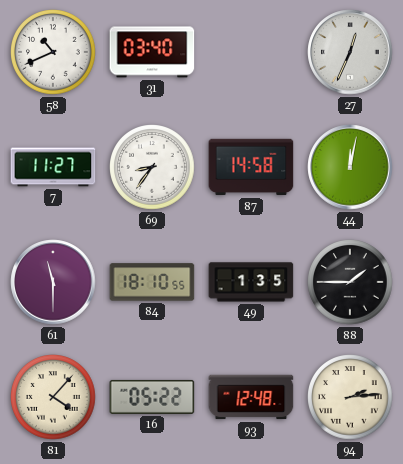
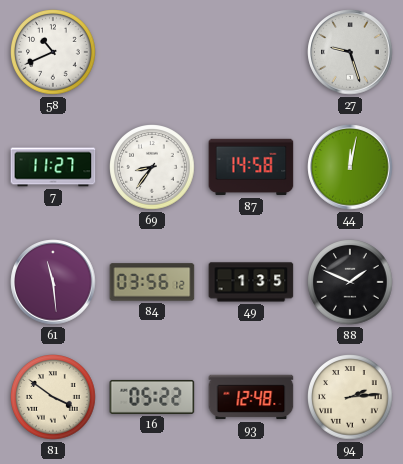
31: 03:40 -> none (152, 52)
27: 12:34 -> 9:27 (350, 52)
61: 11:30 -> 11:29 (53, 282)
84: 18:10 -> 03:56 (152, 282)
88: 1:45 -> 1:49 (350, 282)
81: 4:07 -> 3:51 (53, 397)
